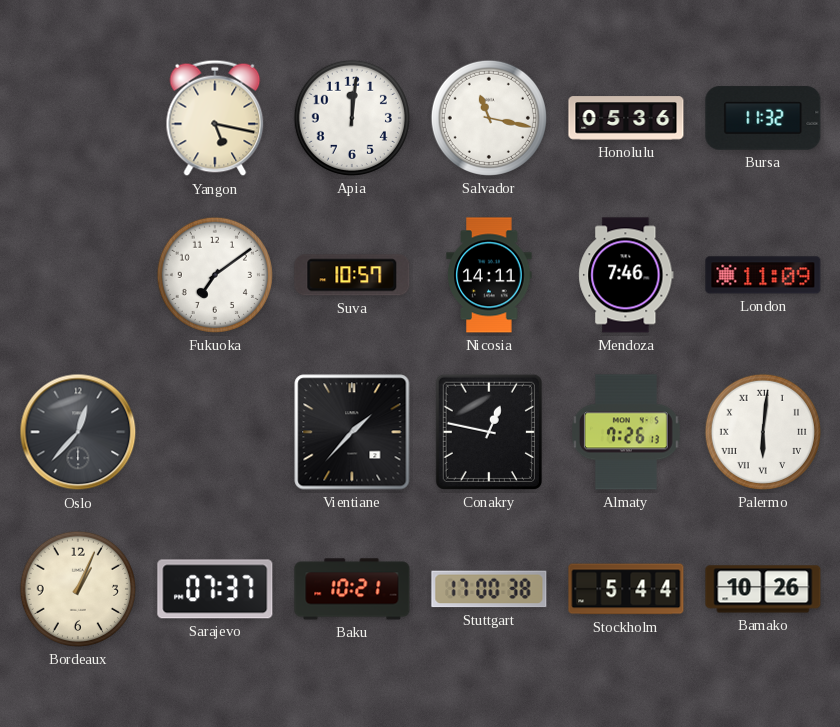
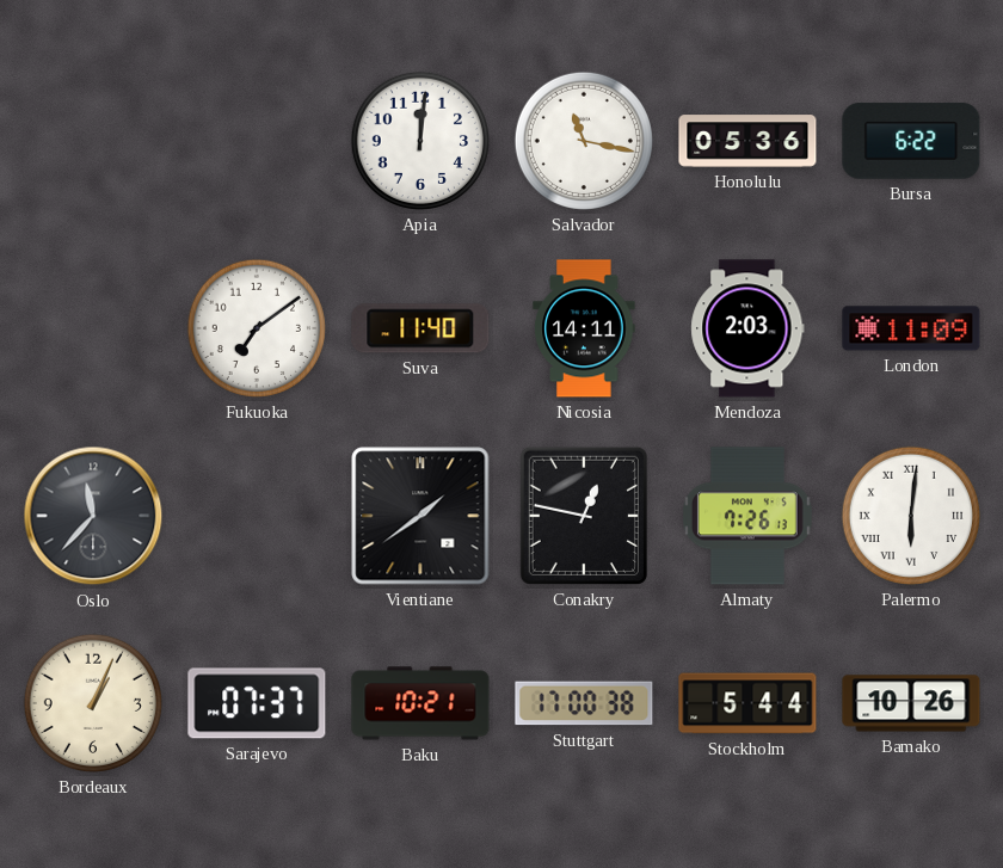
Yangon: 5:17 -> none (215, 118)
Bursa: 11:32 -> 6:22 (911, 141)
Suva: 10:57 -> 11:40 (420, 328)
Mendoza: 7:46 -> 2:03 (747, 328)
Oslo: 12:37 -> 11:37 (93, 516)
Vientiane: 1:37 -> 1:39 (420, 516)
